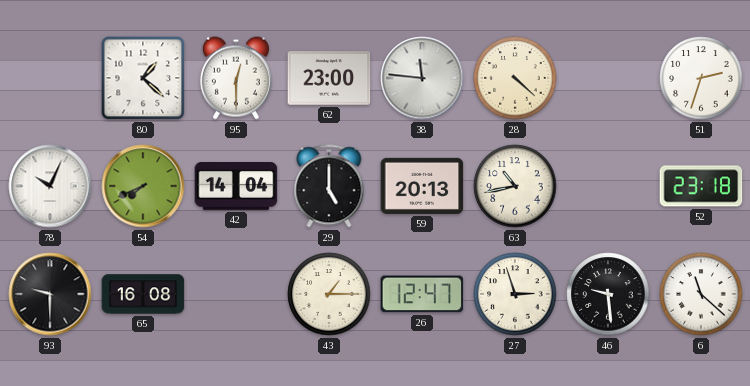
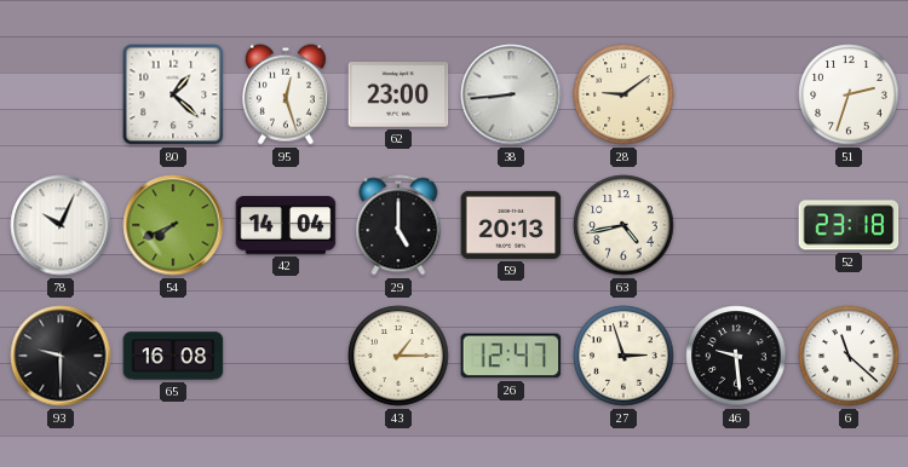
95: 12:30 -> 12:27 (286, 94)
38: 11:46 -> 8:44 (511, 94)
28: 4:22 -> 9:09 (623, 94)
63: 10:43 -> 4:43 (623, 225)
